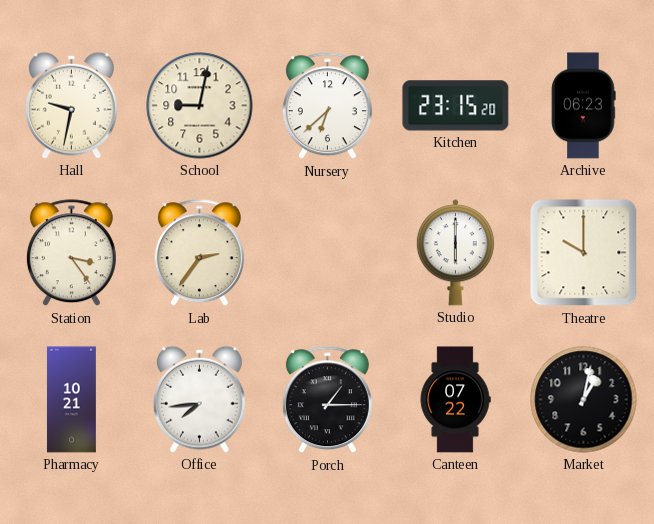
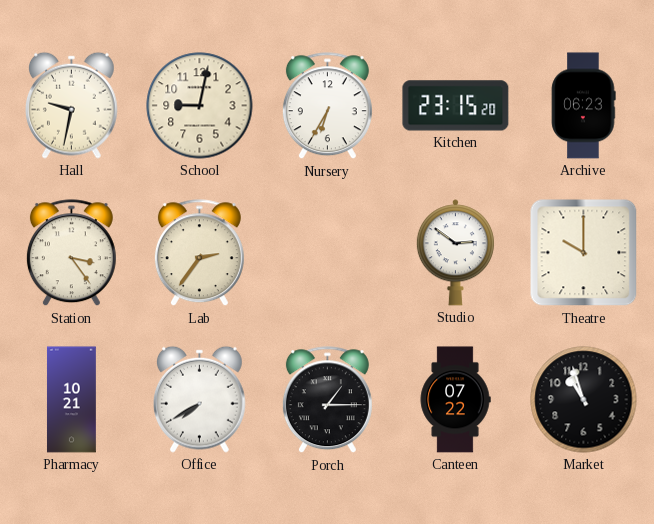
Nursery: 6:38 -> 6:35 (327, 106)
Studio: 6:00 -> 2:51 (455, 253)
Office: 7:44 -> 7:40 (199, 399)
Market: 1:02 -> 10:57 (584, 400)
